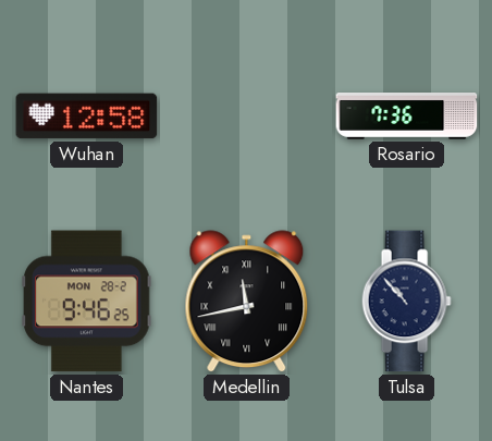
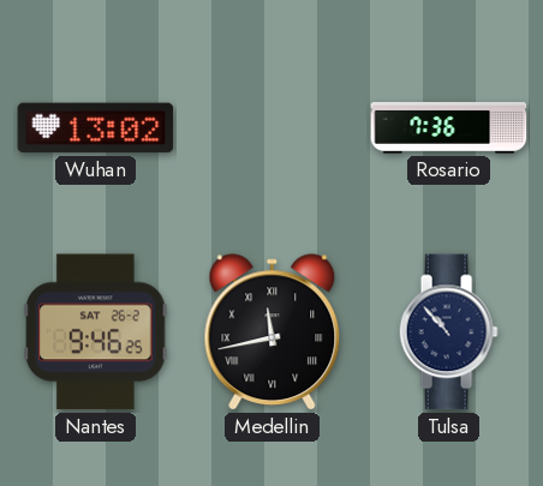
Wuhan: 12:58 -> 13:02 (96, 128)
Nantes date: MON 28-2 -> SAT 26-2 (96, 332)
